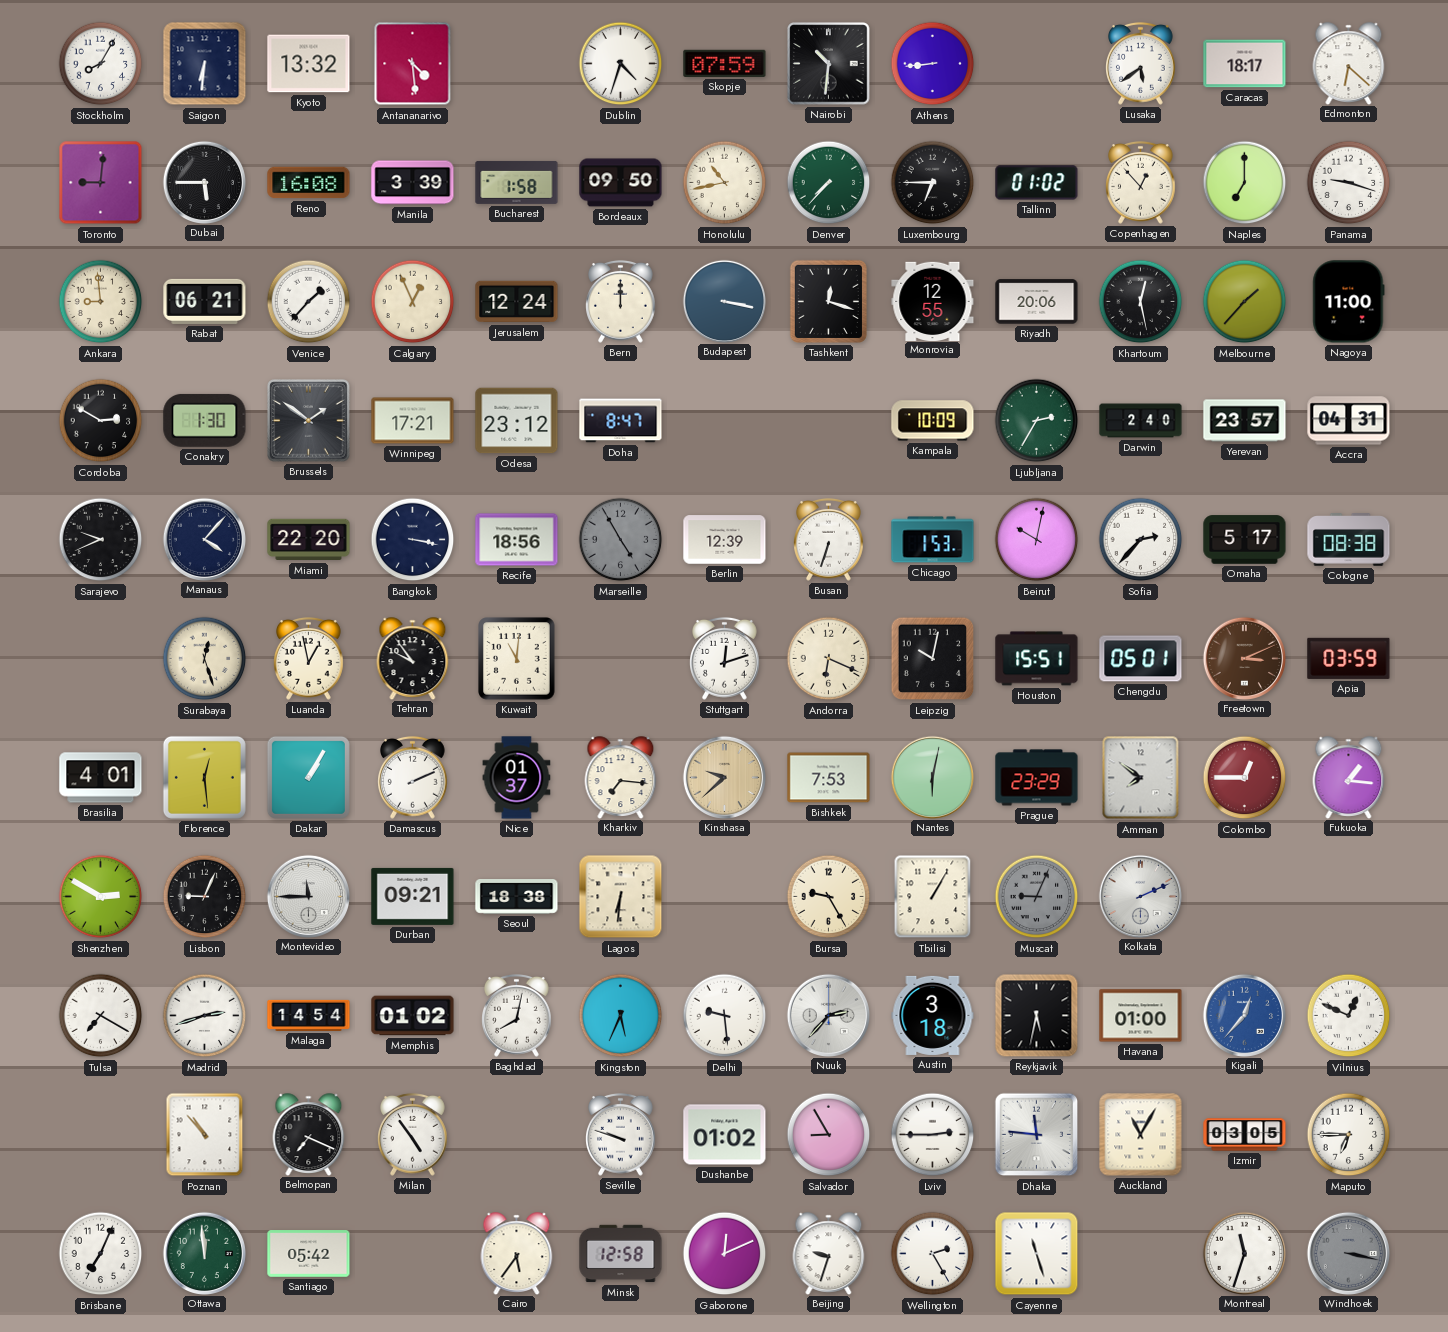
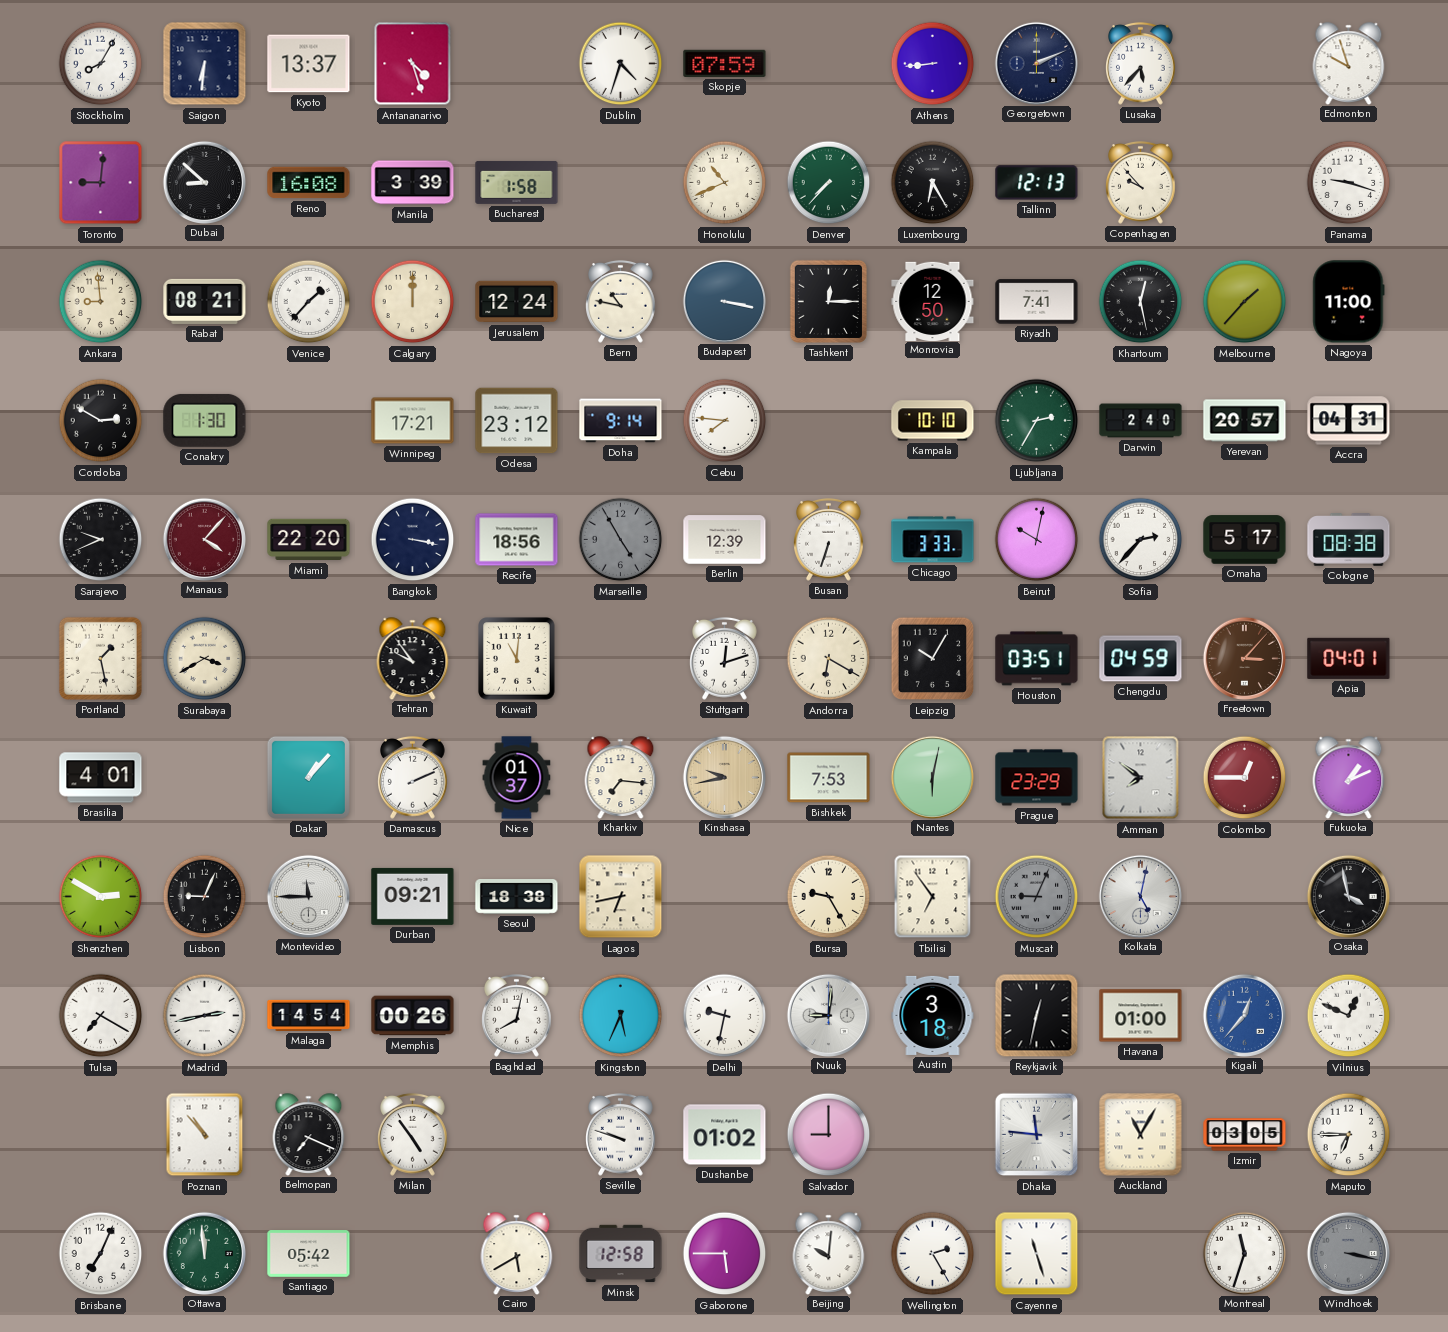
Kyoto: 13:32 -> 13:37 (309, 64)
Antananarivo: 4:29 -> 4:27 (413, 64)
Nairobi: 10:31 -> none (829, 64)
Georgetown: none -> 2:11 (1036, 63)
Lusaka: 5:39 -> 5:37 (1141, 63)
Caracas: 18:17 -> none (1245, 64)
Edmonton: 6:22 -> 9:57 (1349, 63)
Dubai: 5:45 -> 8:52 (204, 182)
Bordeaux: 09:50 -> none (621, 183)
Honolulu: 10:43 -> 10:41 (725, 183)
Luxembourg: 6:45 -> 6:25 (933, 183)
Tallinn: 01:02 -> 12:13 (1037, 183)
Copenhagen: 12:53 -> 9:53 (1141, 182)
Naples: 7:00 -> none (1245, 183)
Rabat: 06:21 -> 08:21 (205, 301)
Calgary: 12:56 -> 12:00 (413, 302)
Bern: 12:00 -> 10:47 (621, 301)
Tashkent: 12:18 -> 12:15 (828, 301)
Monrovia: 12:55 -> 12:50 (933, 301)
Riyadh: 20:06 -> 7:41 (1037, 302)
Brussels: 1:51 -> none (309, 421)
Doha: 8:47 -> 9:14 (621, 421)
Cebu: none -> 7:46 (725, 421)
Kampala: 10:09 -> 10:10 (933, 421)
Yerevan: 23:57 -> 20:57 (1245, 421)
Manaus dial: navy -> burgundy (204, 539)
Chicago: 1:53 -> 3:33 (933, 540)
Portland: none -> 1:28 (100, 658)
Surabaya: 12:27 -> 3:40 (205, 659)
Luanda: 12:58 -> none (309, 658)
Andorra: 6:19 -> 6:20 (829, 659)
Leipzig: 10:02 -> 10:05 (933, 659)
Houston: 15:51 -> 03:51 (1037, 659)
Chengdu: 05:01 -> 04:59 (1141, 659)
Freetown: 3:11 -> 3:07 (1244, 658)
Apia: 03:59 -> 04:01 (1349, 658)
Florence: 12:29 -> none (204, 777)
Dakar: 1:05 -> 1:07 (308, 777)
Kinshasa: 9:38 -> 9:43 (724, 777)
Fukuoka: 1:16 -> 1:11 (1349, 777)
Lagos: 6:31 -> 6:43 (621, 897)
Tbilisi: 1:05 -> 6:54 (933, 897)
Kolkata: 2:11 -> 5:02 (1140, 896)
Osaka: none -> 3:58 (1348, 896)
Madrid: 2:42 -> 2:43 (205, 1016)
Memphis: 01:02 -> 00:26 (413, 1016)
Delhi: 9:29 -> 9:32 (725, 1016)
Nuuk: 2:37 -> 9:01 (828, 1015)
Reykjavik: 5:32 -> 12:32 (1037, 1016)
Salvador: 8:55 -> 9:00 (829, 1135)
Lviv: 2:45 -> none (933, 1135)
Cairo: 5:36 -> 5:40 (517, 1253)
Gaborone: 12:11 -> 5:45 (725, 1254)
Beijing: 9:33 -> 10:01 (829, 1253)
